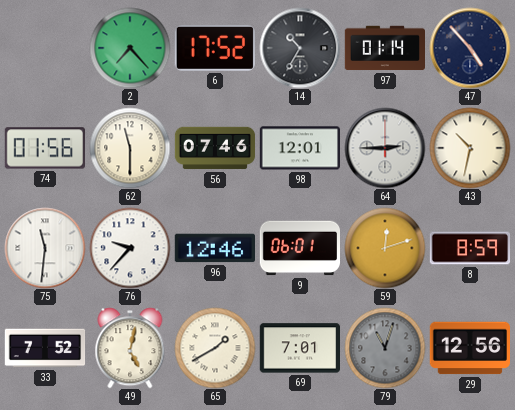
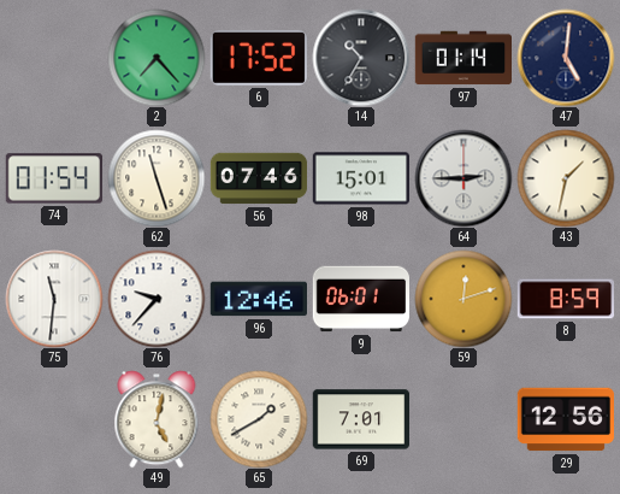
47: 4:53 -> 5:01 (566, 58)
74: 01:56 -> 01:54 (53, 178)
62: 11:30 -> 11:27 (157, 178)
98: 12:01 -> 15:01 (360, 178)
43: 10:32 -> 1:32 (566, 178)
33: 7:52 -> none (45, 348)
79: 11:03 -> none (385, 348)
